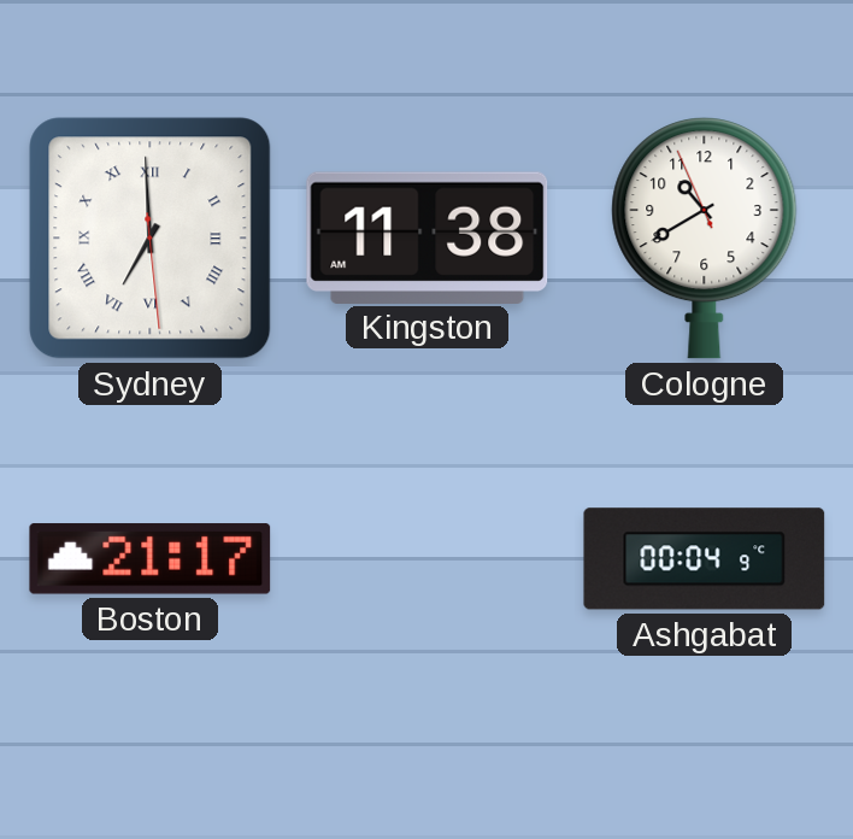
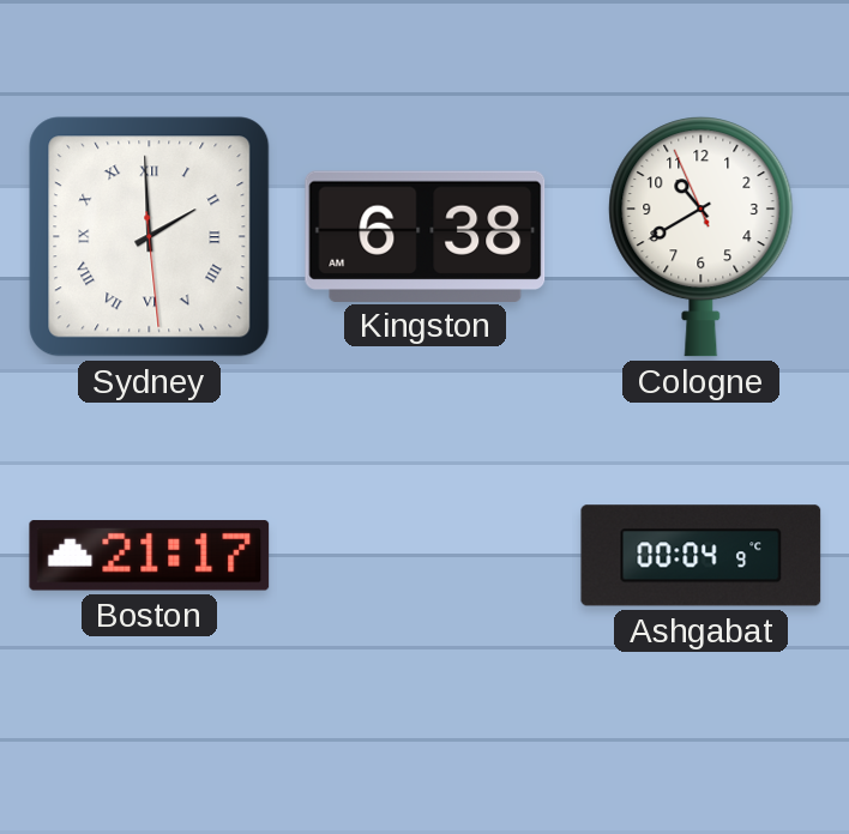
Sydney: 6:59 -> 1:59 (150, 237)
Kingston: 11:38 -> 6:38 (426, 236)
